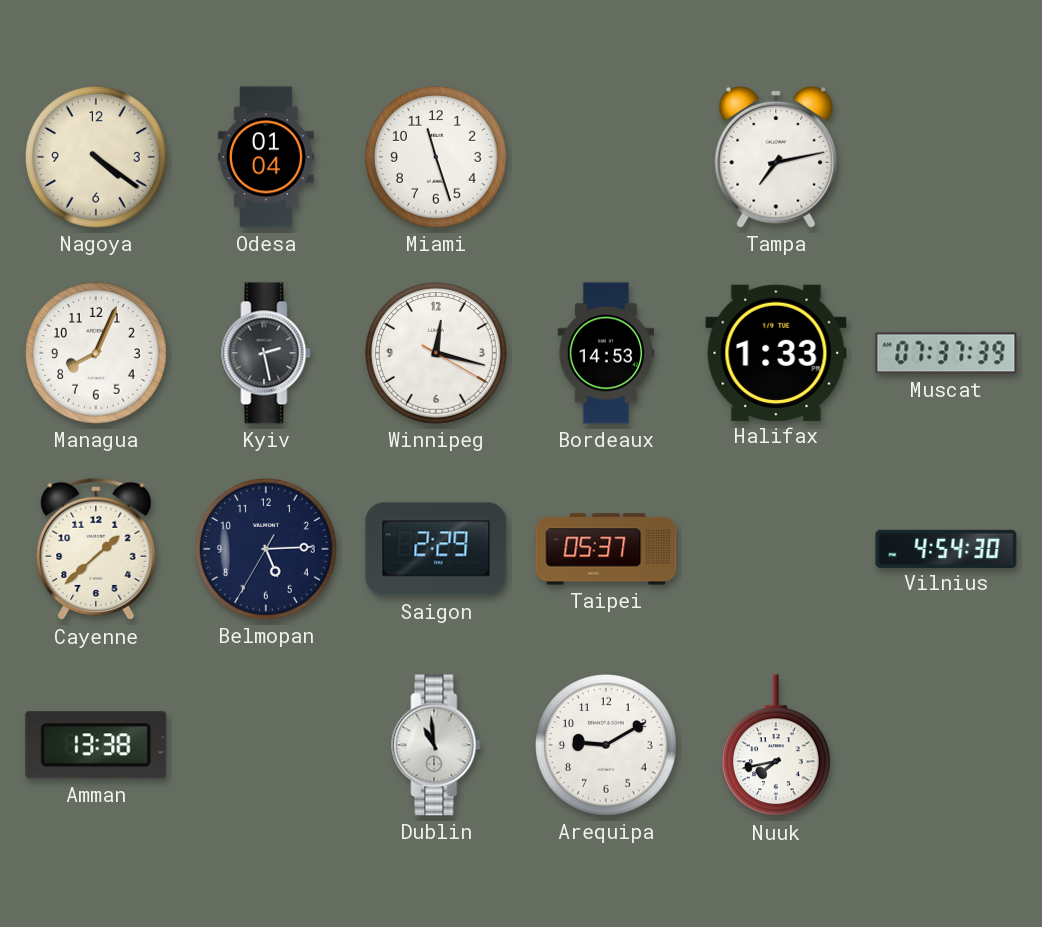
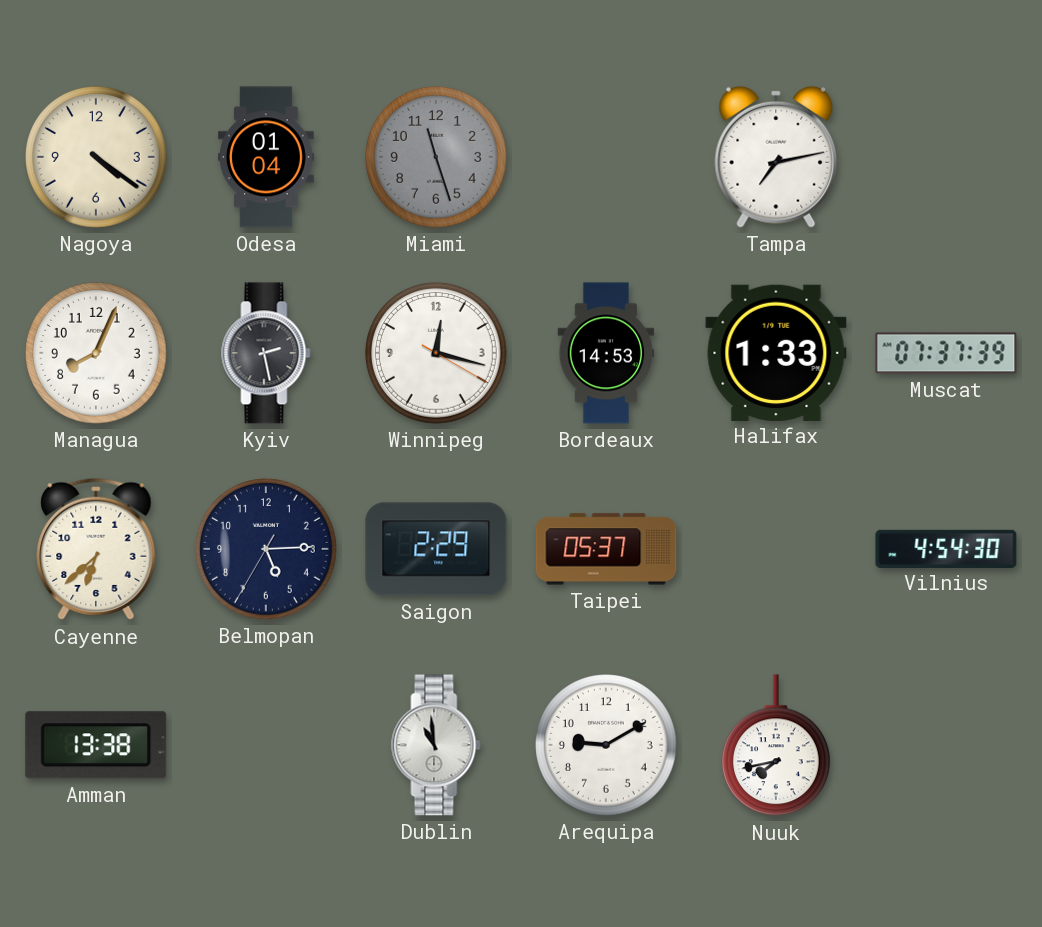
Miami dial: white -> grey (437, 158)
Cayenne: 1:38 -> 6:38 (96, 549)
